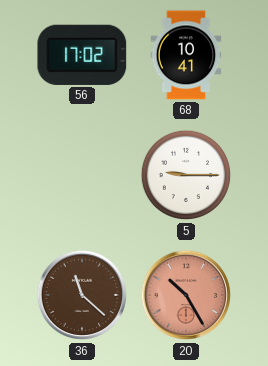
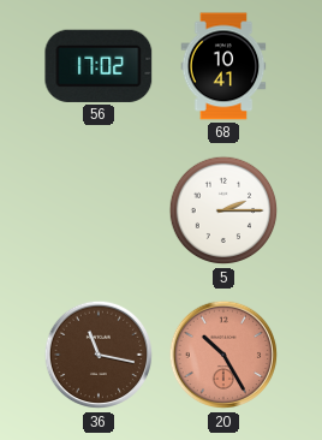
5: 9:15 -> 2:15 (223, 210)
36: 11:22 -> 11:17 (99, 355)
